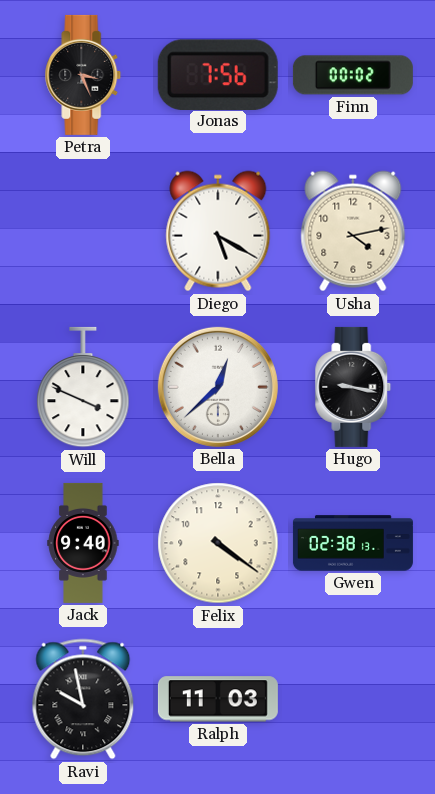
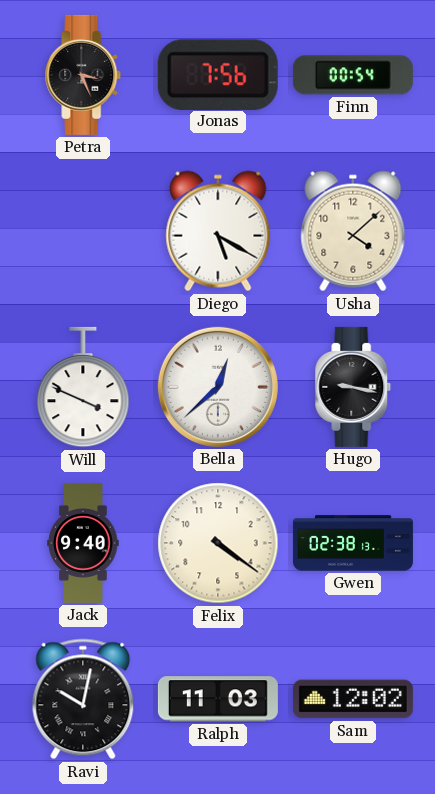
Finn: 00:02 -> 00:54 (353, 75)
Usha: 4:13 -> 4:08 (353, 231)
Ravi: 9:58 -> 10:02 (83, 699)
Sam: none -> 12:02 (353, 699)
